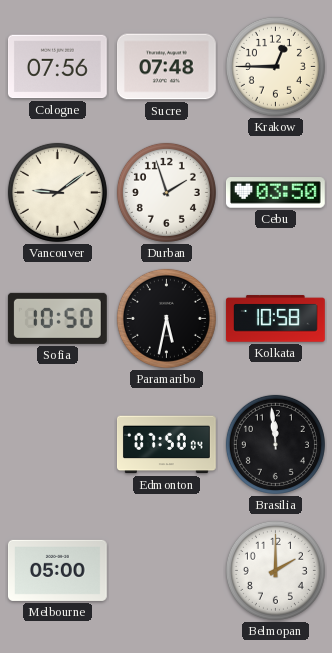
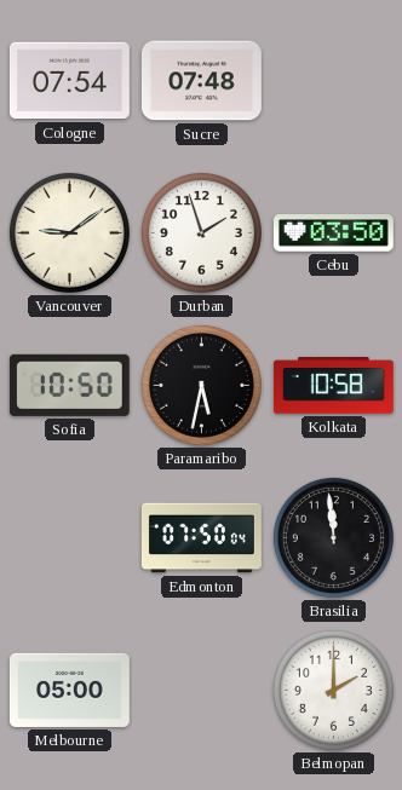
Cologne: 07:56 -> 07:54 (69, 81)
Krakow: 12:45 -> none (275, 66)
